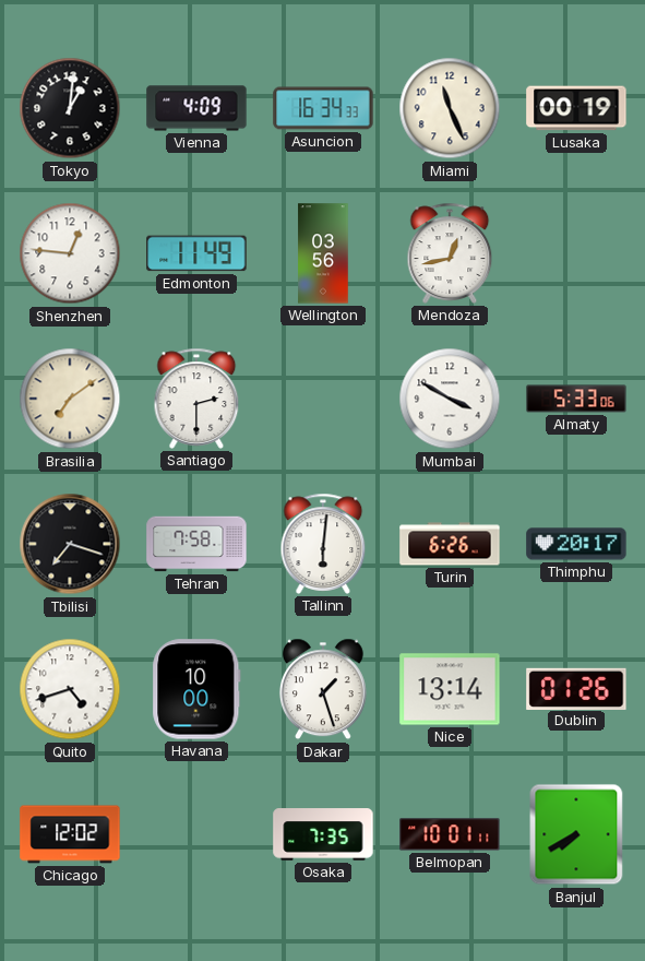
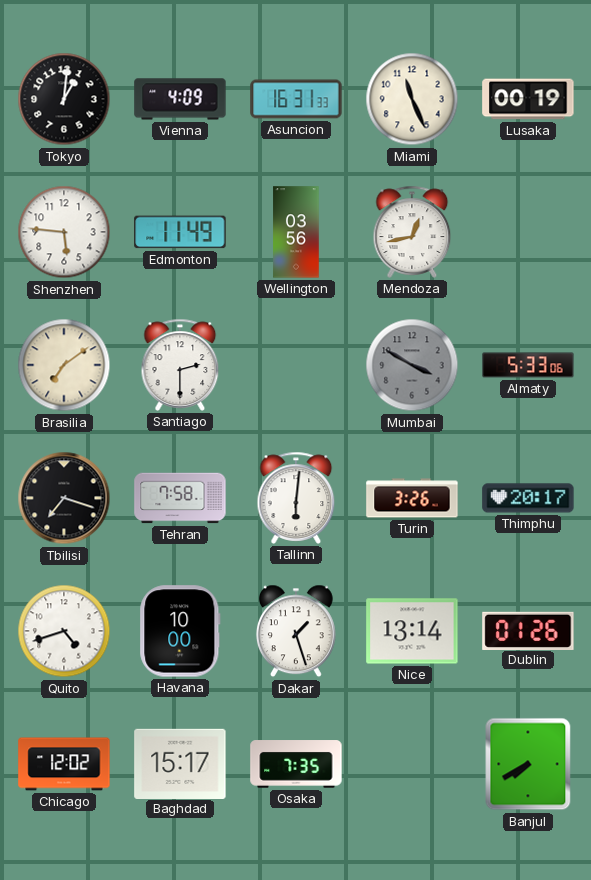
Asuncion: 16:34 -> 16:31 (296, 99)
Shenzhen: 12:46 -> 5:46 (64, 232)
Mumbai dial: white -> grey (412, 365)
Turin: 6:26 -> 3:26 (412, 498)
Baghdad: none -> 15:17 (180, 763)
Belmopan: 10:01 -> none (450, 834)
